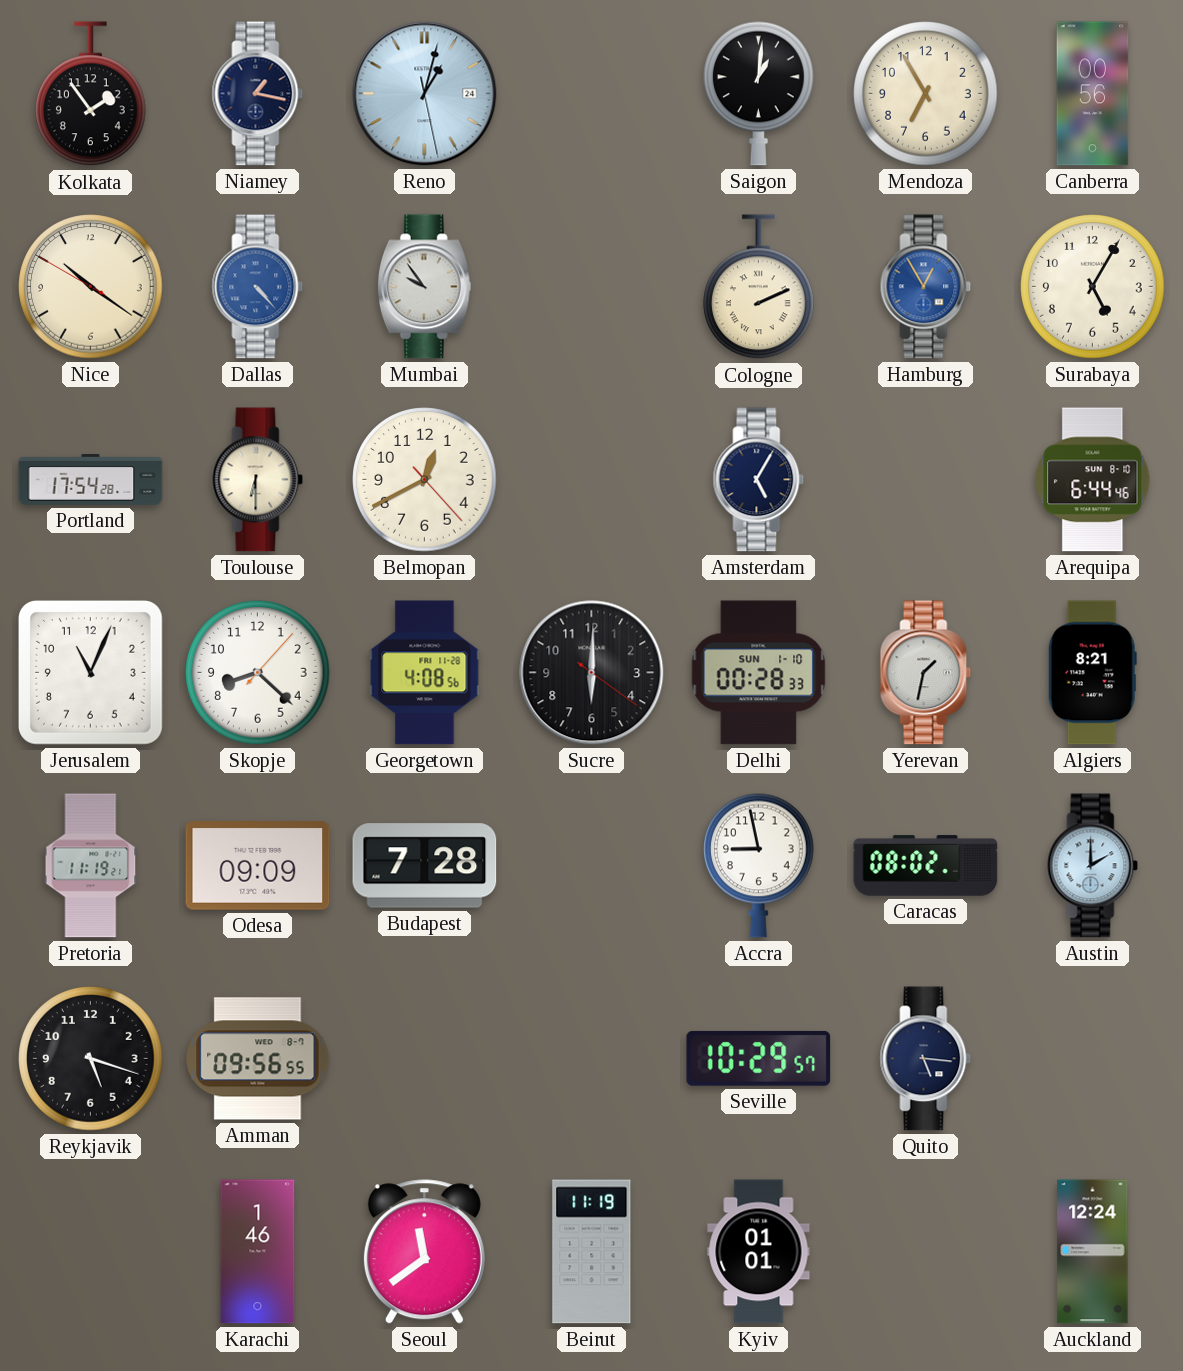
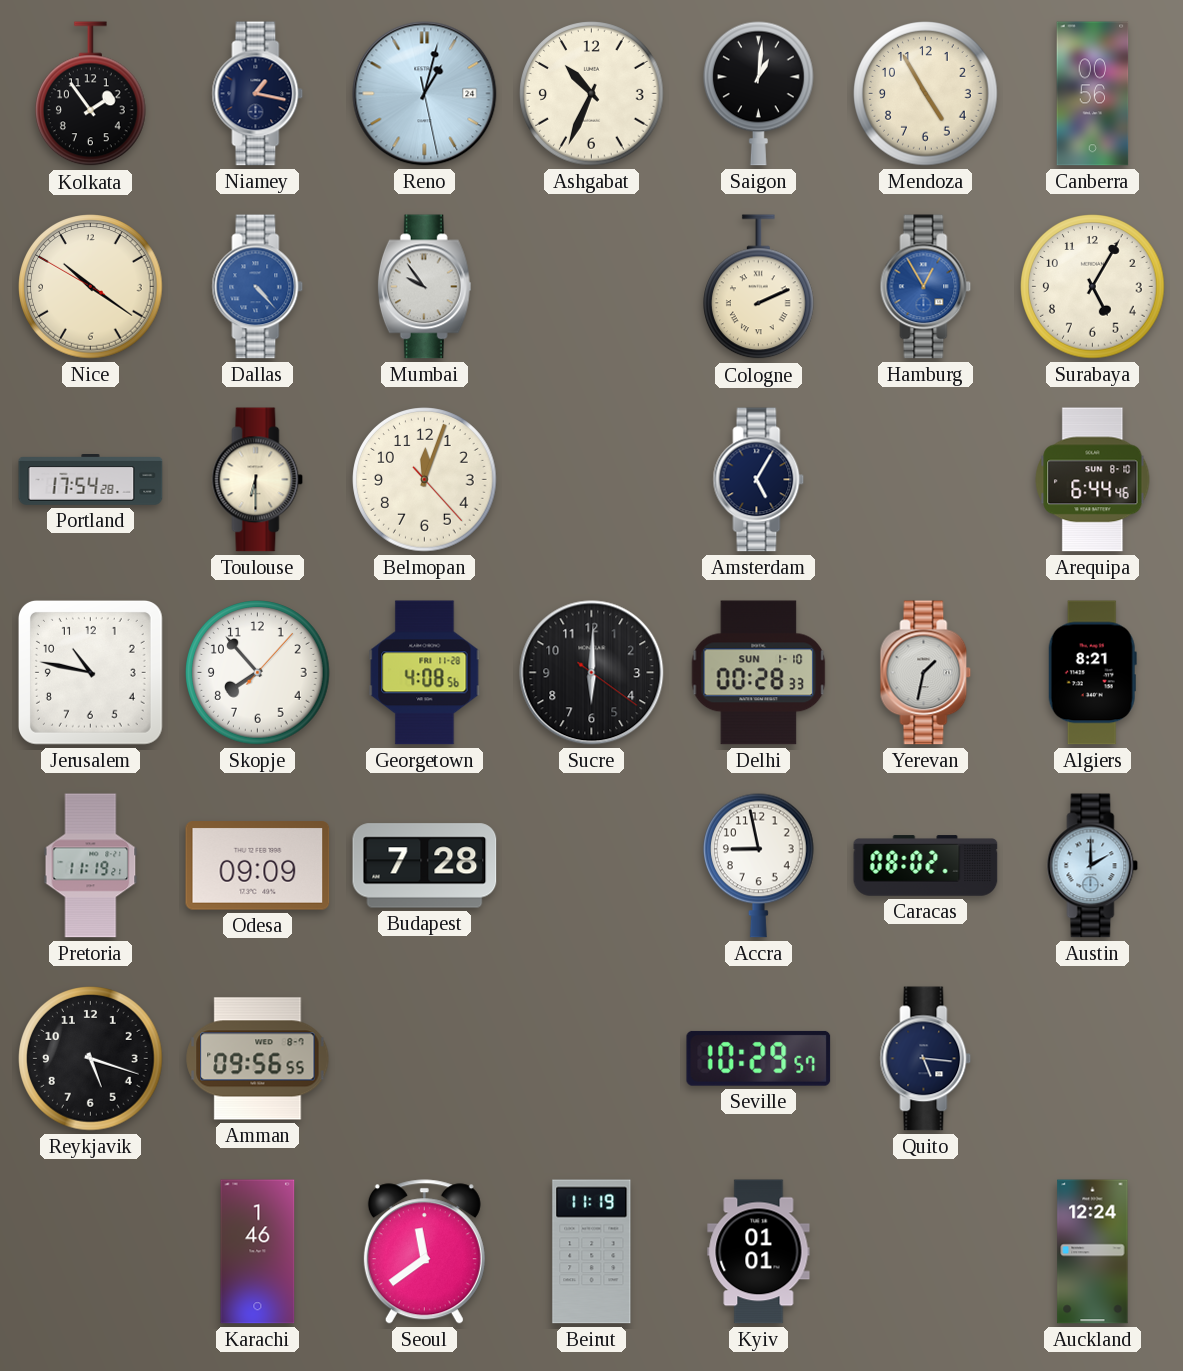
Ashgabat: none -> 10:34 (592, 94)
Mendoza: 6:55 -> 4:55 (926, 94)
Belmopan: 12:40 -> 12:03 (425, 480)
Jerusalem: 11:04 -> 10:47 (90, 672)
Skopje: 8:22 -> 7:53 (258, 673)
